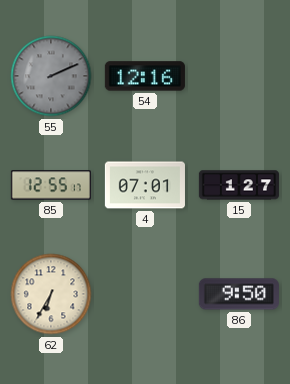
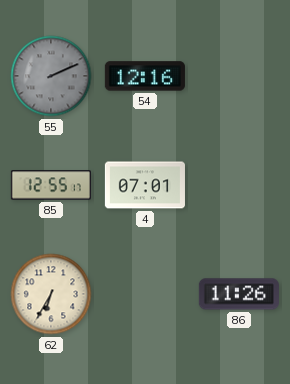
15: 1:27 -> none (239, 185)
86: 9:50 -> 11:26 (239, 294)
